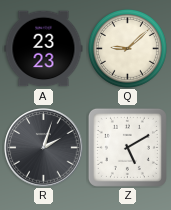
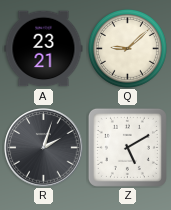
A: 23:23 -> 23:21 (44, 49)
